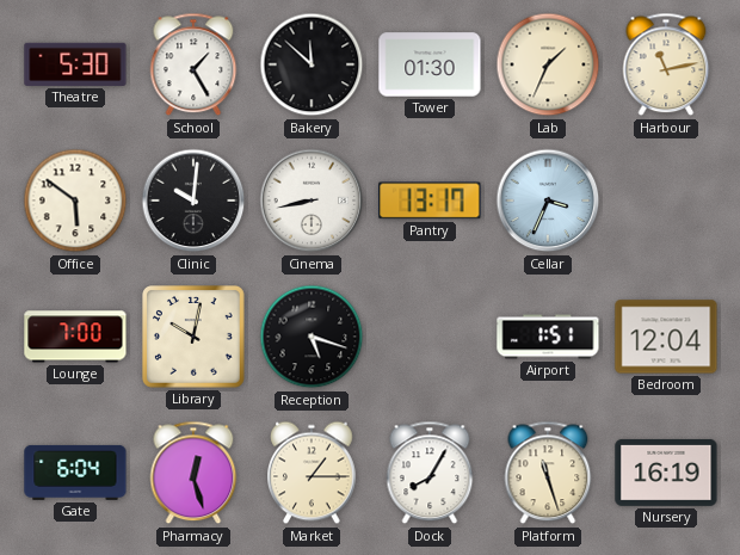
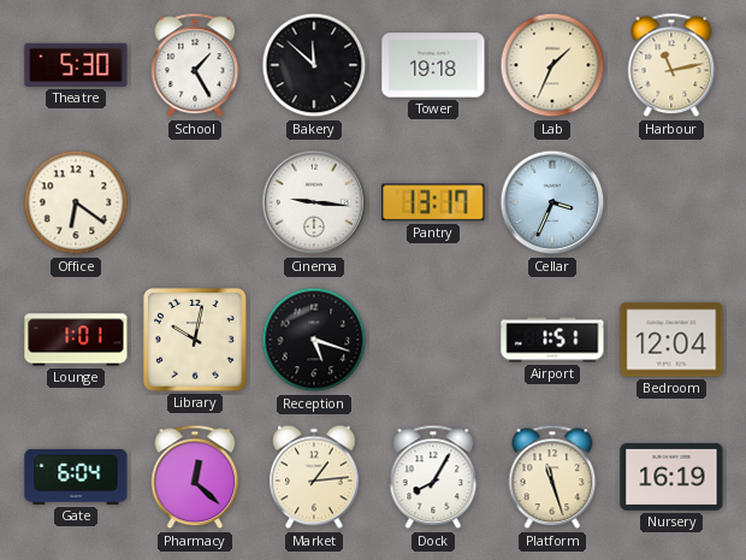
Tower: 01:30 -> 19:18 (433, 65)
Office: 5:51 -> 6:21 (76, 202)
Clinic: 10:01 -> none (193, 201)
Cinema: 8:43 -> 9:16 (314, 202)
Lounge: 7:00 -> 1:01 (76, 340)
Pharmacy: 12:27 -> 12:22 (195, 477)
Market: 1:15 -> 1:14 (315, 477)
